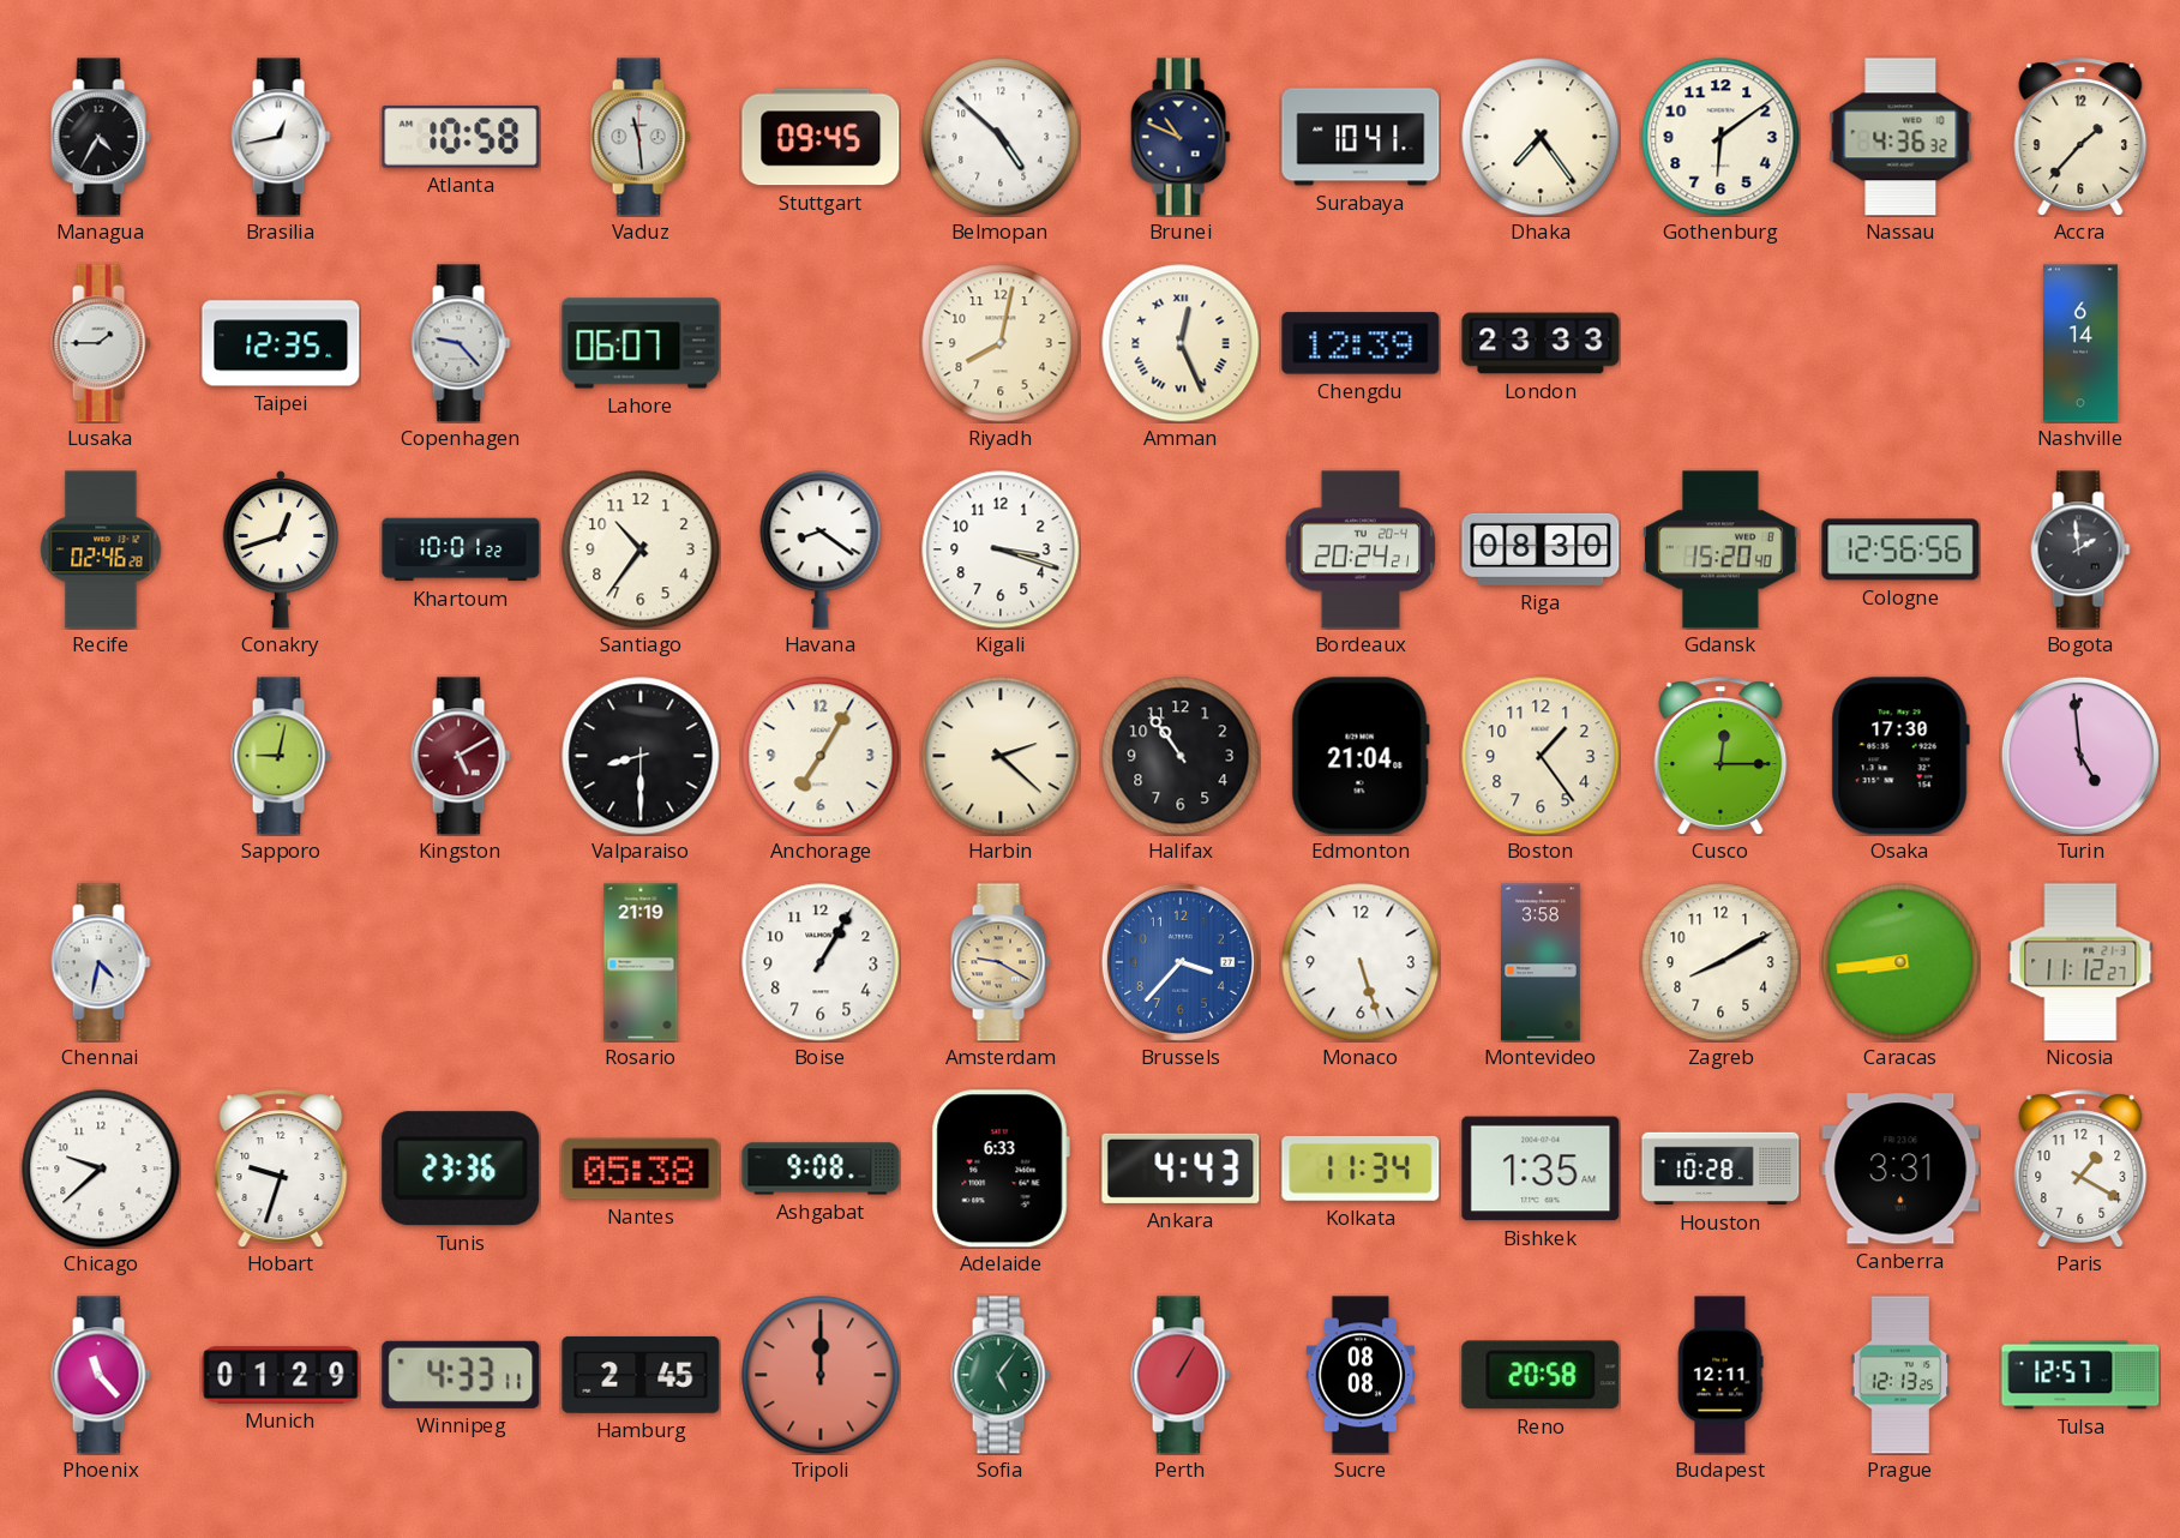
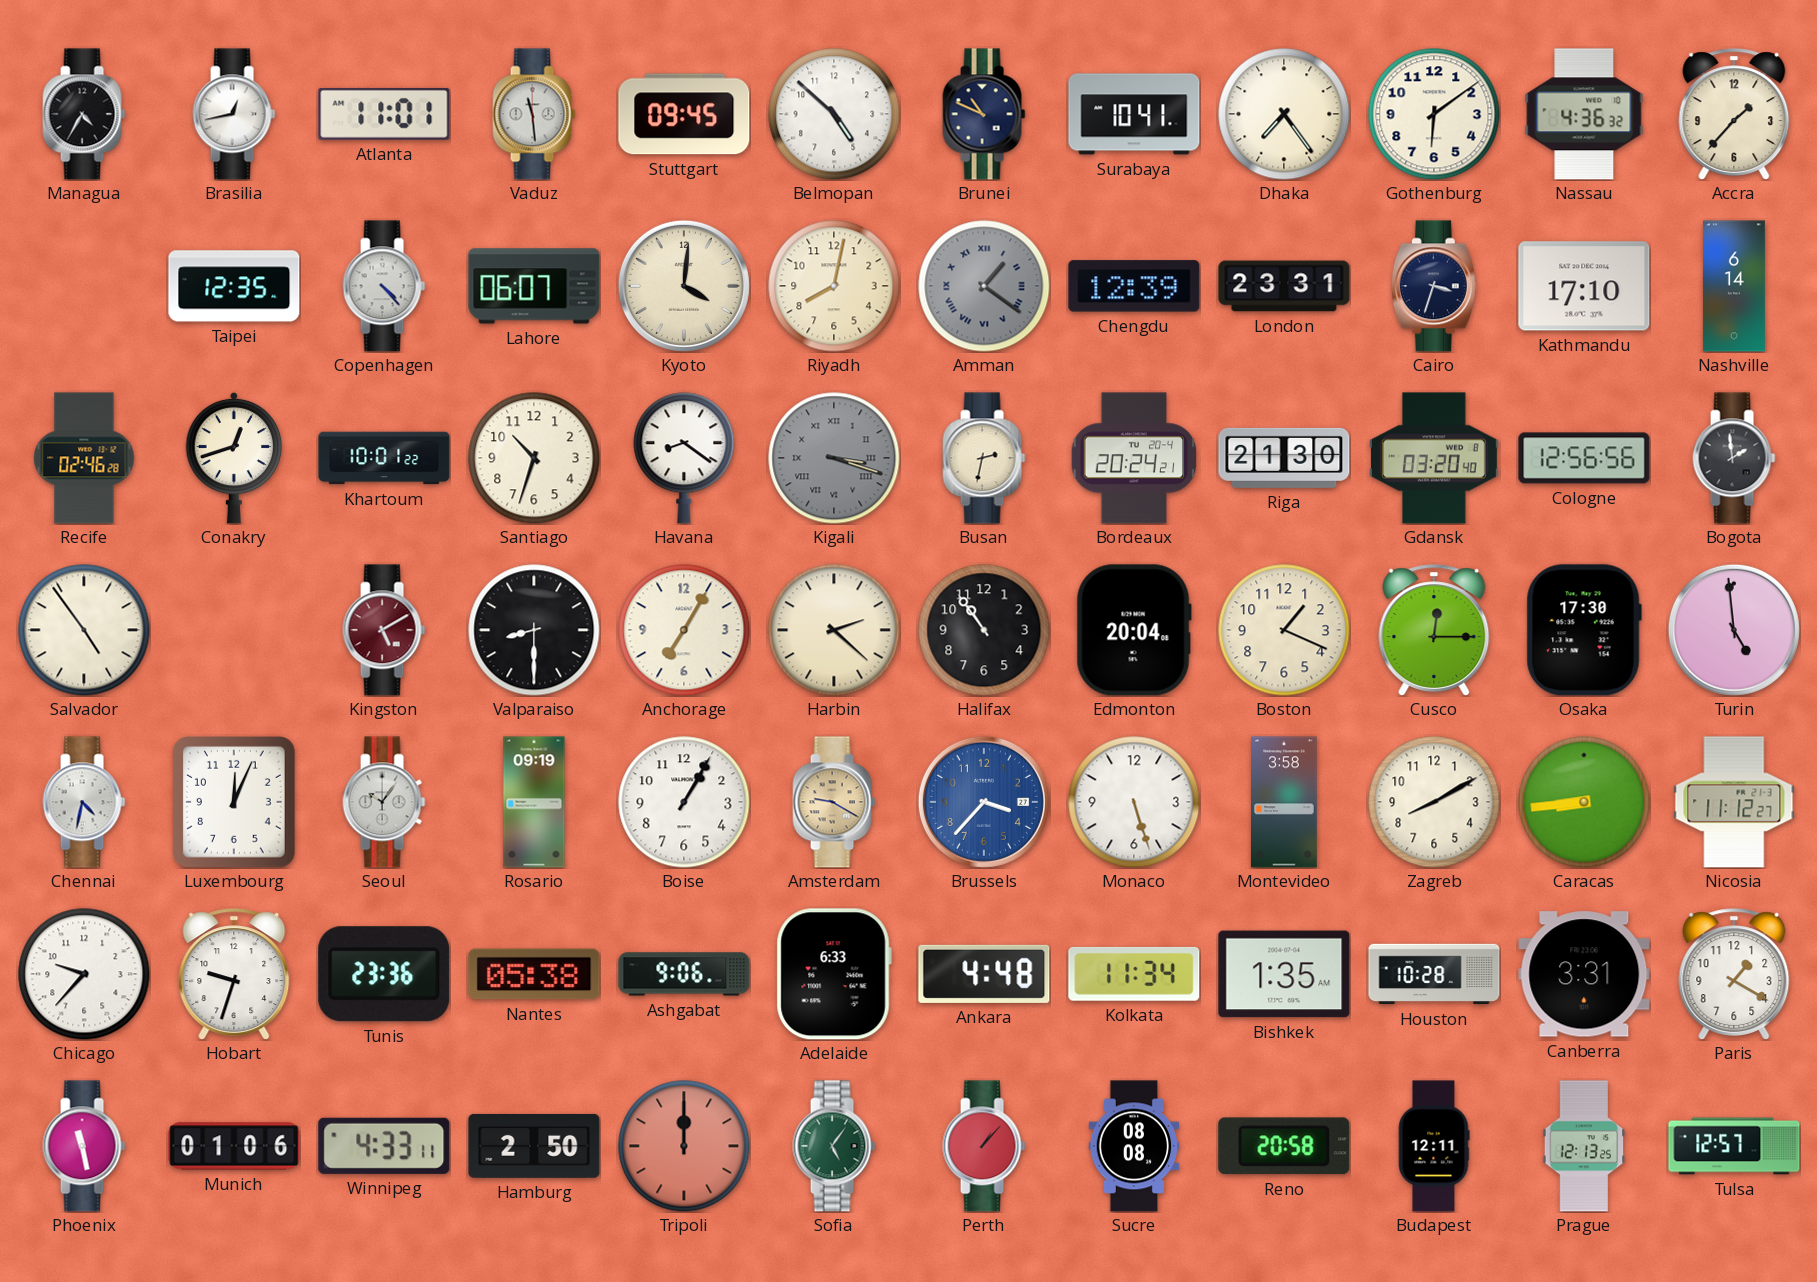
Atlanta: 10:58 -> 11:01 (384, 114)
Lusaka: 1:45 -> none (101, 343)
Copenhagen: 9:23 -> 4:23 (384, 286)
Kyoto: none -> 4:01 (684, 286)
Amman: 12:26 -> 1:21 (984, 286)
Amman dial: cream -> grey (984, 286)
London: 23:33 -> 23:31 (1284, 286)
Cairo: none -> 3:33 (1434, 286)
Kathmandu: none -> 17:10 (1584, 286)
Santiago: 10:36 -> 10:33 (534, 458)
Kigali dial: white -> grey (834, 458)
Kigali numerals: Arabic -> Roman (834, 458)
Busan: none -> 2:32 (984, 458)
Riga: 08:30 -> 21:30 (1284, 458)
Gdansk: 15:20 -> 03:20 (1434, 458)
Salvador: none -> 4:54 (84, 630)
Sapporo: 9:02 -> none (281, 756)
Edmonton: 21:04 -> 20:04 (1134, 630)
Boston: 1:24 -> 1:19 (1284, 630)
Luxembourg: none -> 12:04 (235, 803)
Seoul: none -> 10:06 (384, 802)
Rosario: 21:19 -> 09:19 (534, 802)
Chicago: 9:38 -> 9:37 (84, 974)
Ashgabat: 9:08 -> 9:06 (684, 974)
Ankara: 4:43 -> 4:48 (984, 974)
Phoenix: 11:23 -> 11:28 (84, 1146)
Munich: 01:29 -> 01:06 (234, 1146)
Hamburg: 2:45 -> 2:50 (534, 1146)
Perth: 1:05 -> 1:07 (984, 1146)
